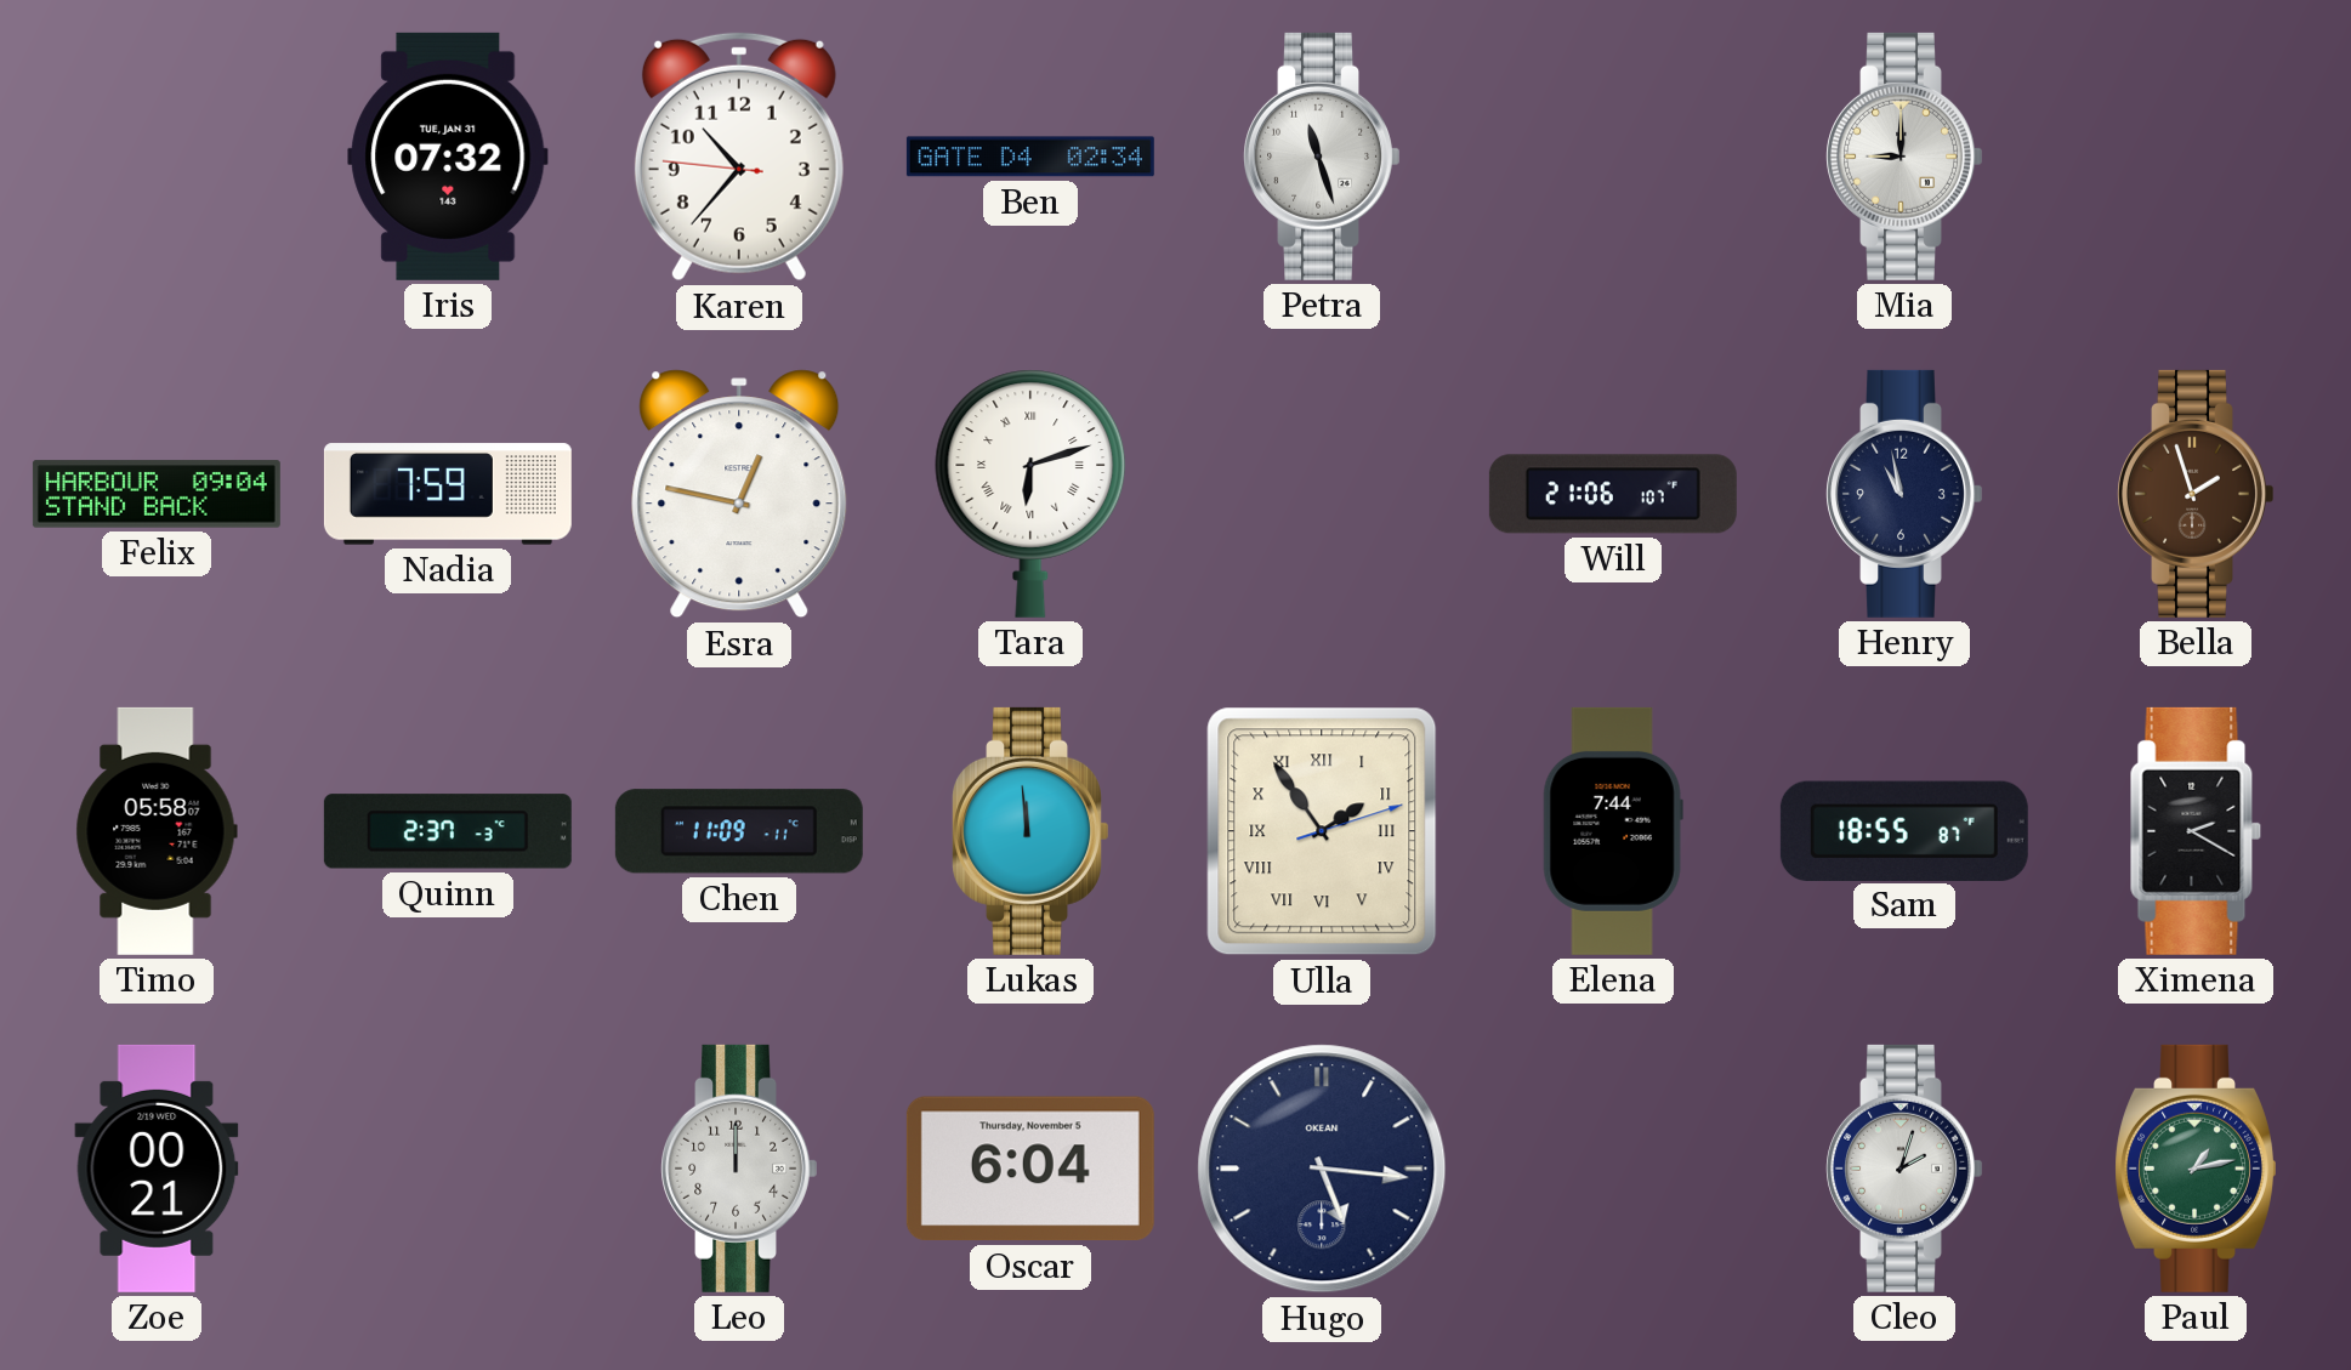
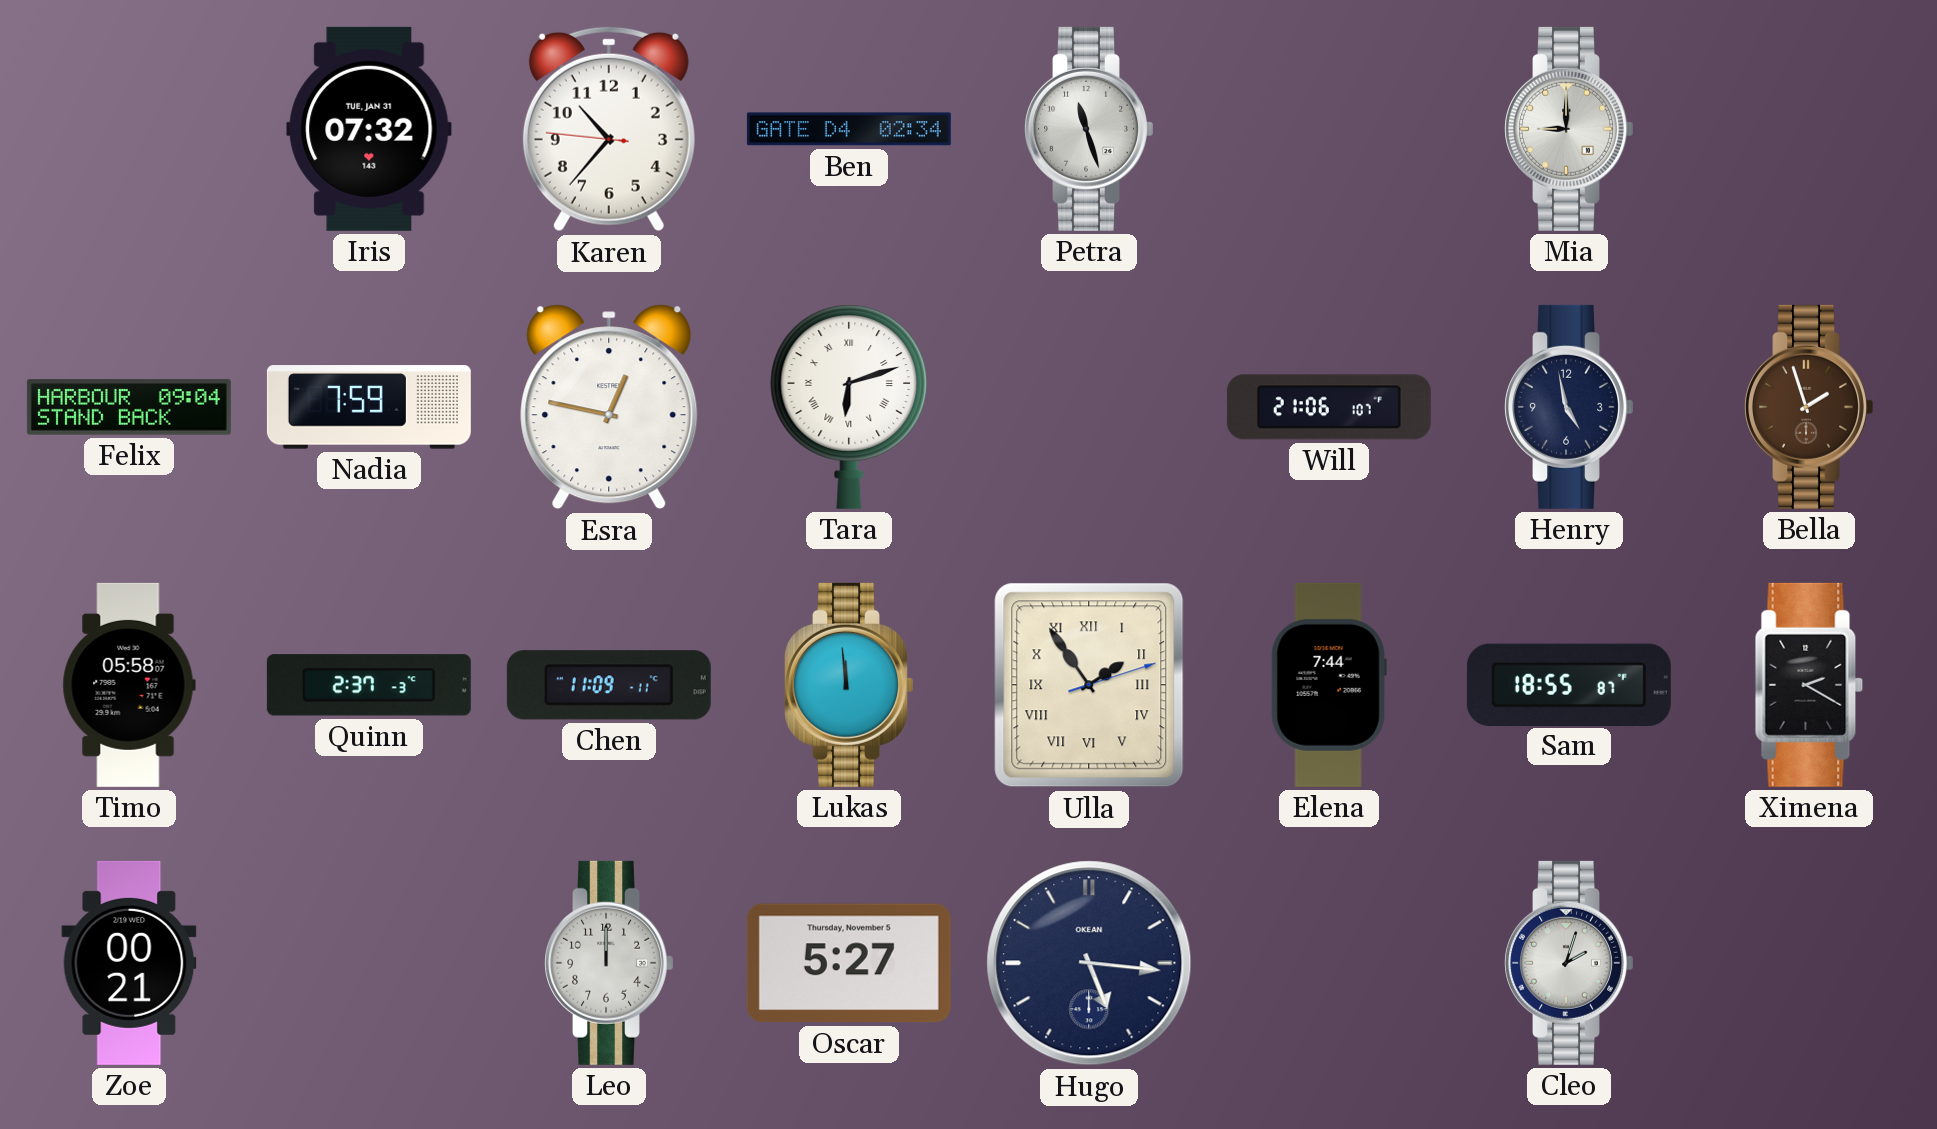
Henry: 10:58 -> 4:58 (1569, 407)
Oscar: 6:04 -> 5:27 (849, 963)
Paul: 1:13 -> none (2196, 1169)
